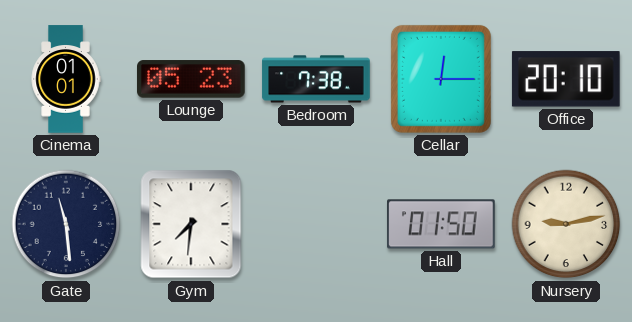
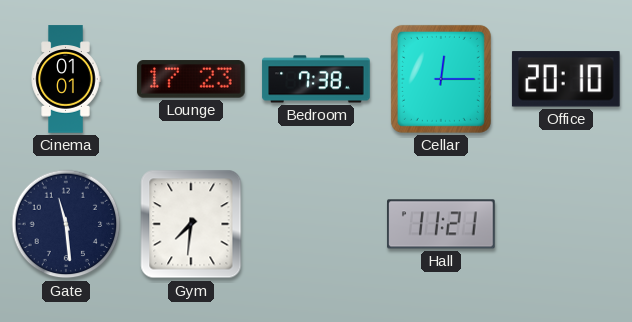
Lounge: 05:23 -> 17:23 (192, 79)
Hall: 01:50 -> 11:21 (441, 224)
Nursery: 9:13 -> none (566, 224)
